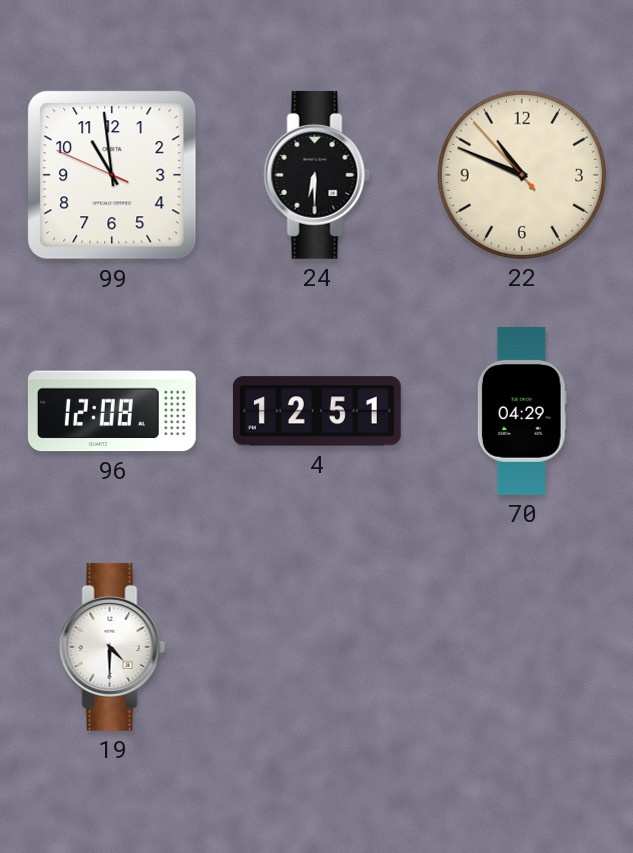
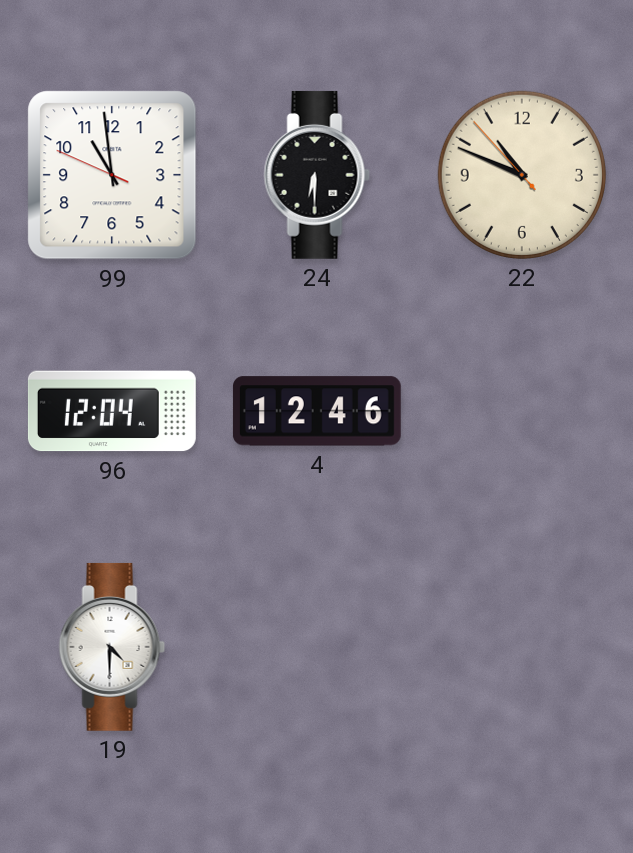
96: 12:08 -> 12:04 (112, 411)
4: 12:51 -> 12:46 (317, 411)
70: 04:29 -> none (522, 412)
